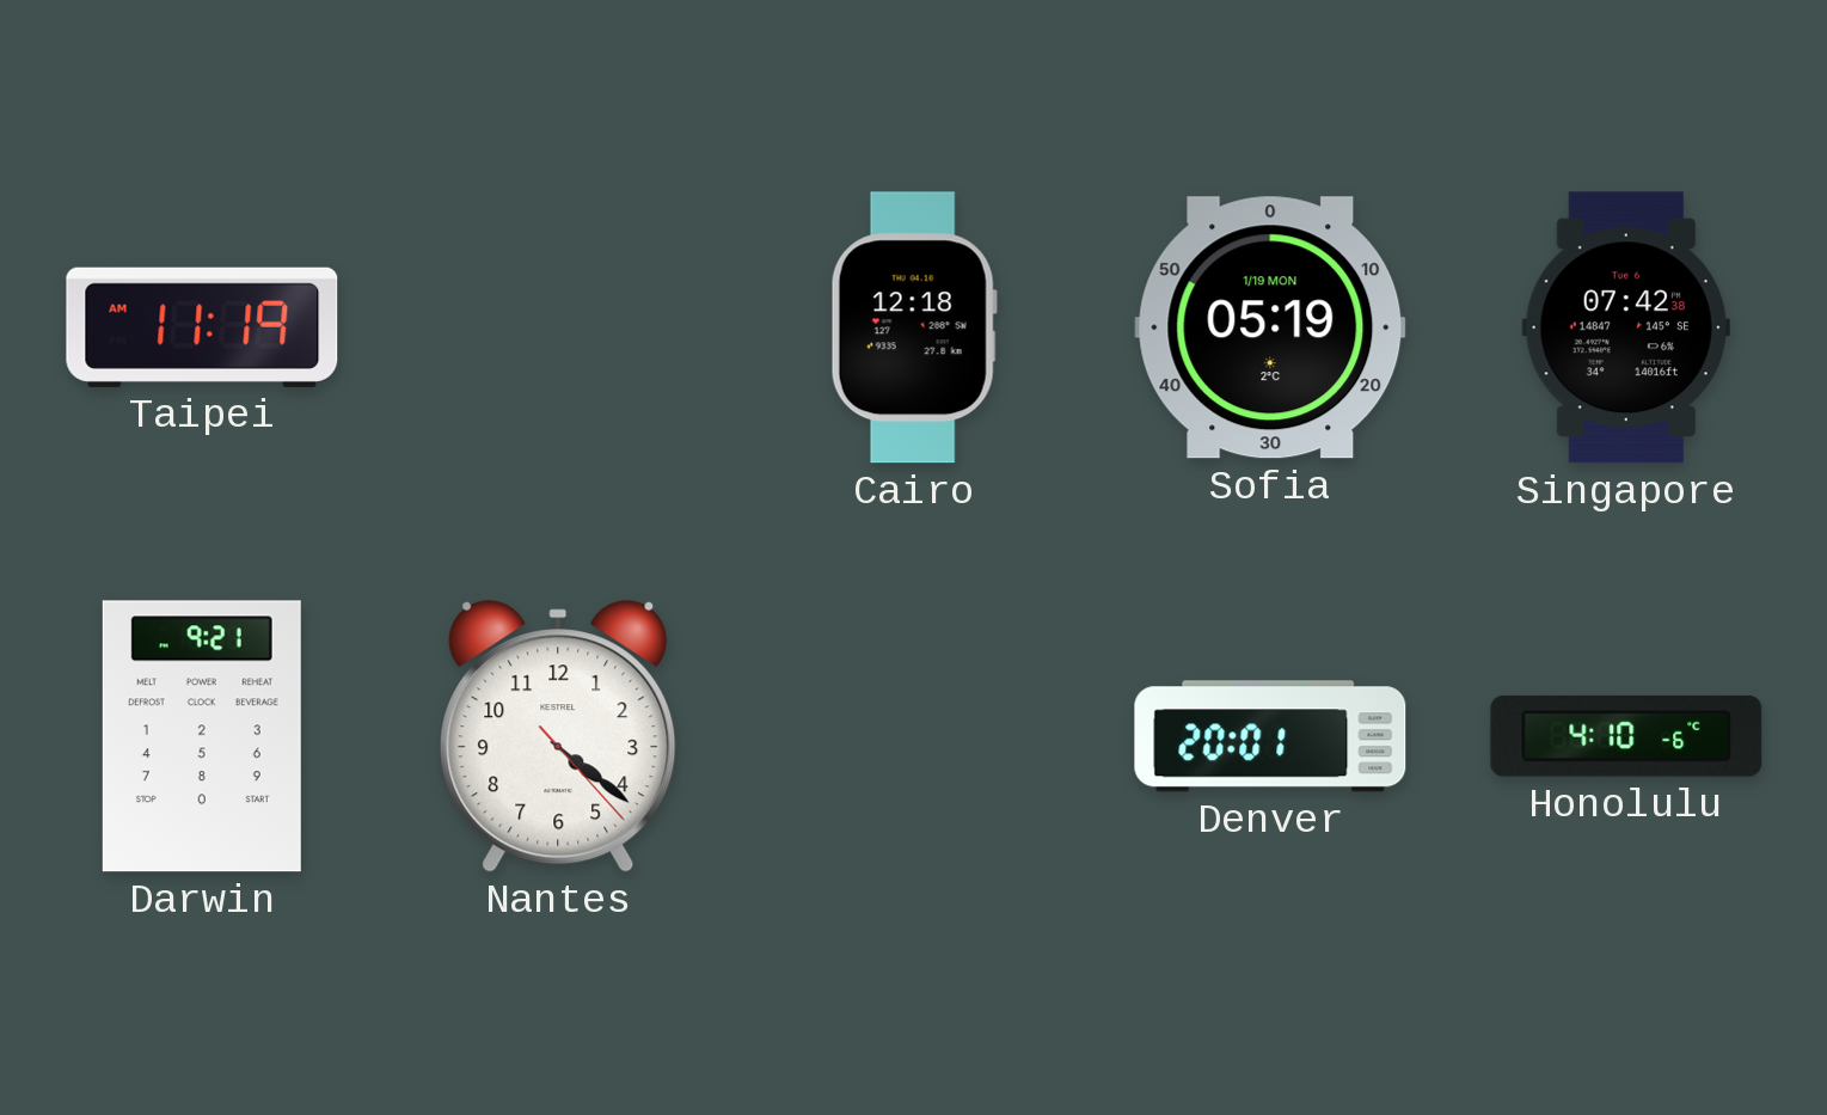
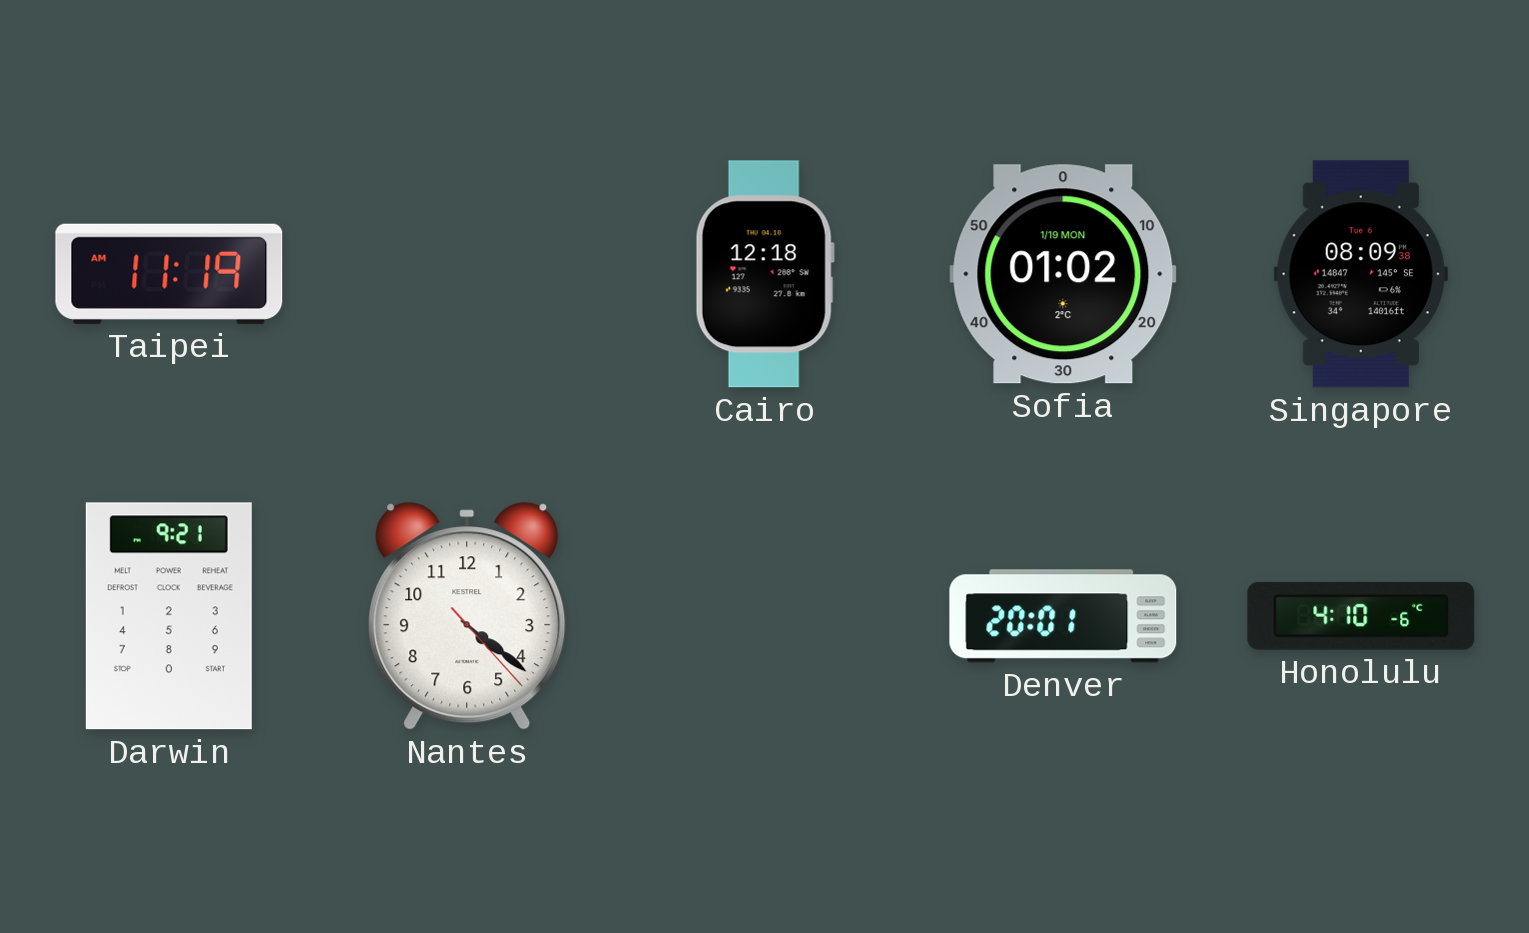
Sofia: 05:19 -> 01:02 (1063, 274)
Singapore: 07:42 -> 08:09 (1361, 274)
